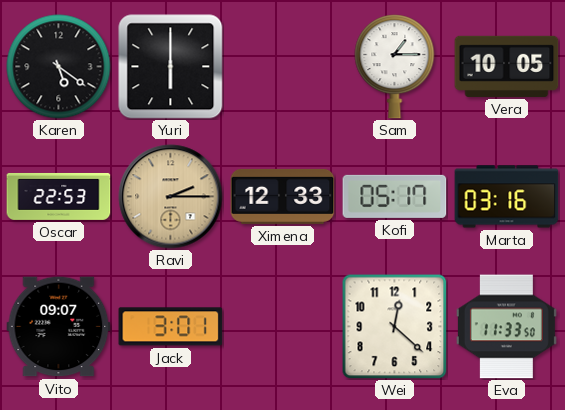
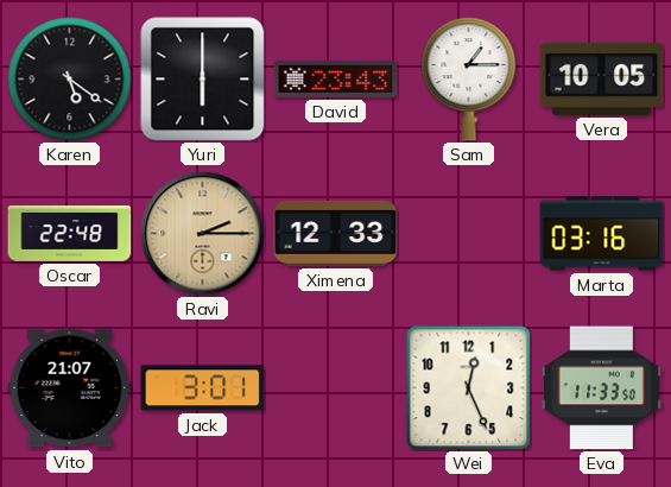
David: none -> 23:43 (336, 78)
Oscar: 22:53 -> 22:48 (70, 233)
Kofi: 05:17 -> none (395, 196)
Vito: 09:07 -> 21:07 (70, 388)
Wei: 12:22 -> 12:26 (469, 388)
